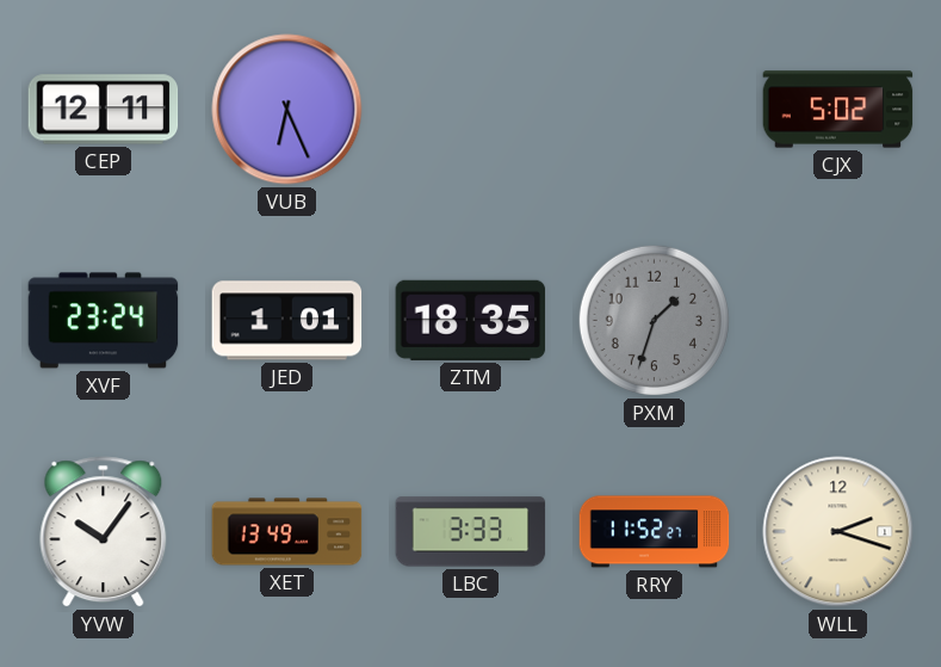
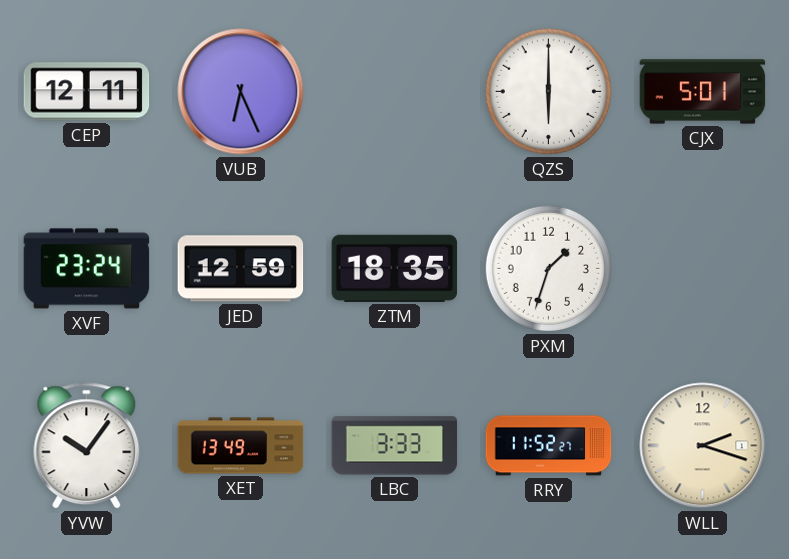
QZS: none -> 6:00 (548, 91)
CJX: 5:02 -> 5:01 (703, 92)
JED: 1:01 -> 12:59 (241, 269)
PXM dial: grey -> white (548, 268)
